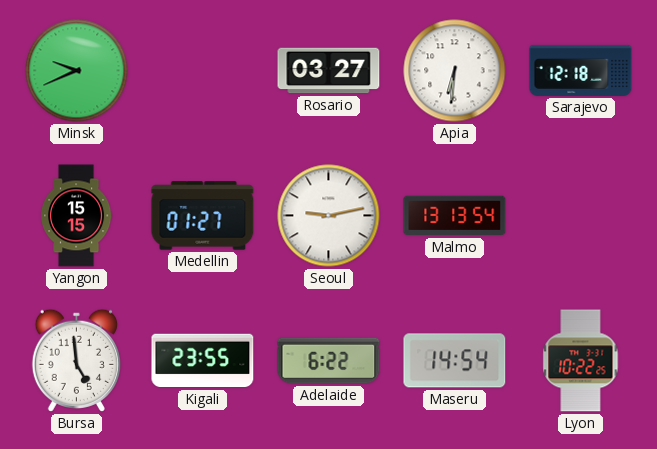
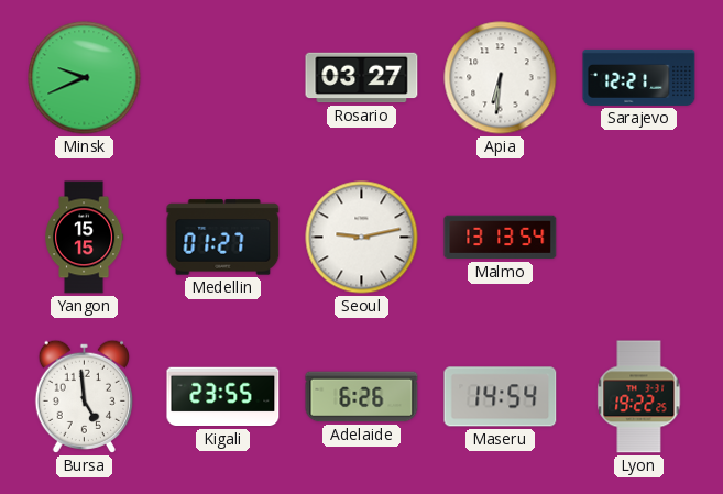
Sarajevo: 12:18 -> 12:21 (639, 77)
Adelaide: 6:22 -> 6:26 (362, 397)
Lyon: 10:22 -> 19:22 (639, 397)
